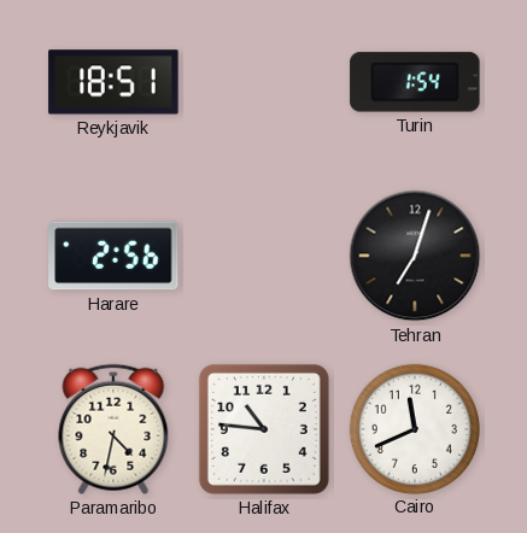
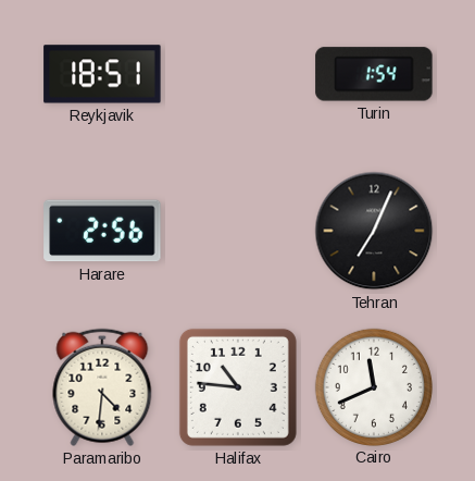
Tehran: 7:03 -> 7:04 (374, 231)
Paramaribo: 4:32 -> 4:31 (102, 387)
